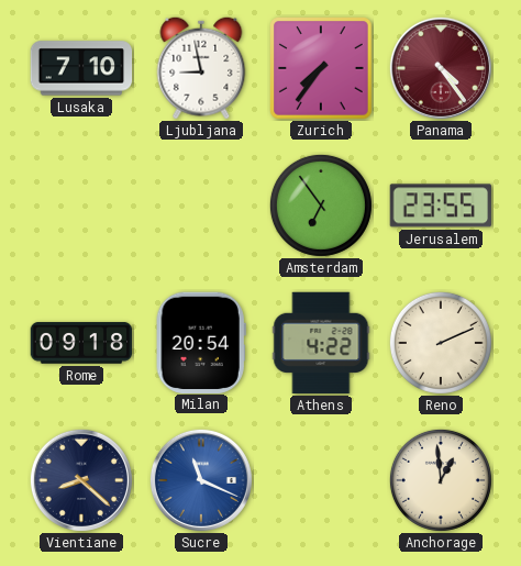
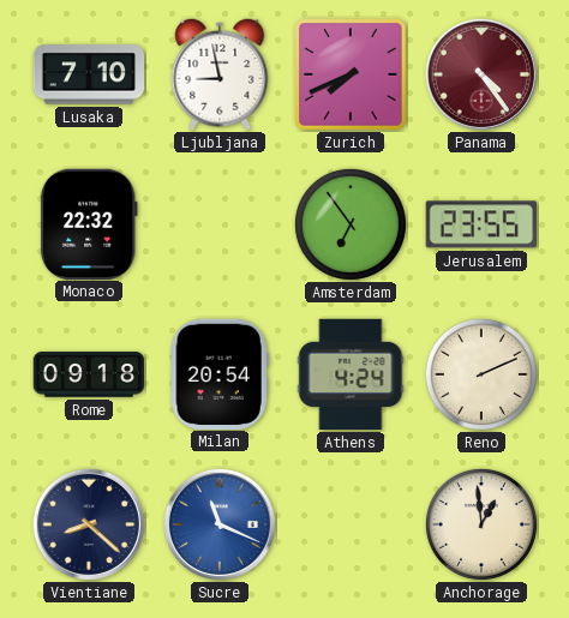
Zurich: 7:36 -> 7:41 (352, 76)
Monaco: none -> 22:32 (89, 223)
Athens: 4:22 -> 4:24 (351, 374)
